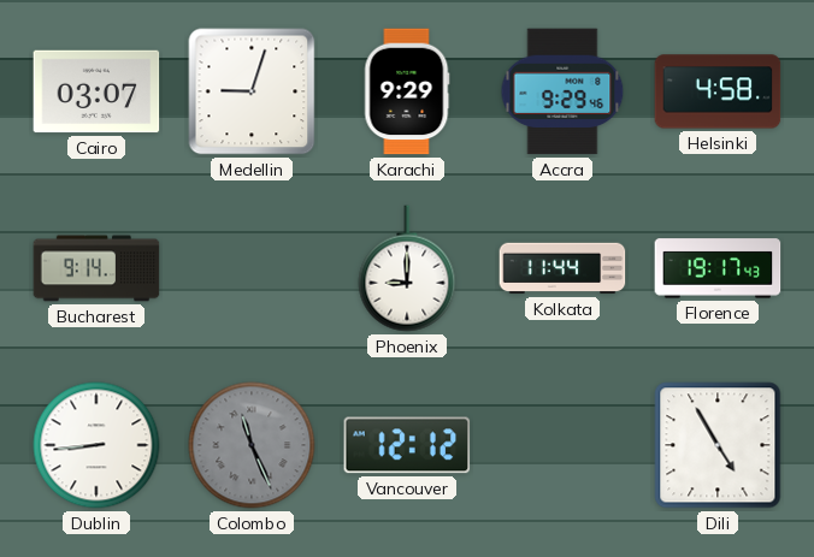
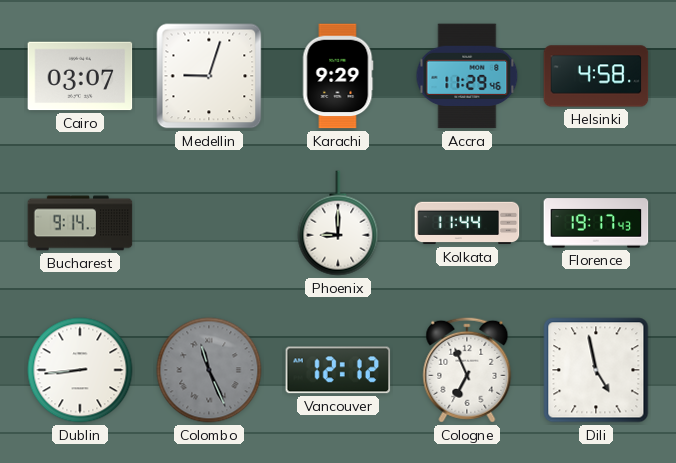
Accra: 9:29 -> 11:29 (467, 76)
Cologne: none -> 6:56 (467, 370)
Dili: 4:55 -> 4:58 (596, 370)
